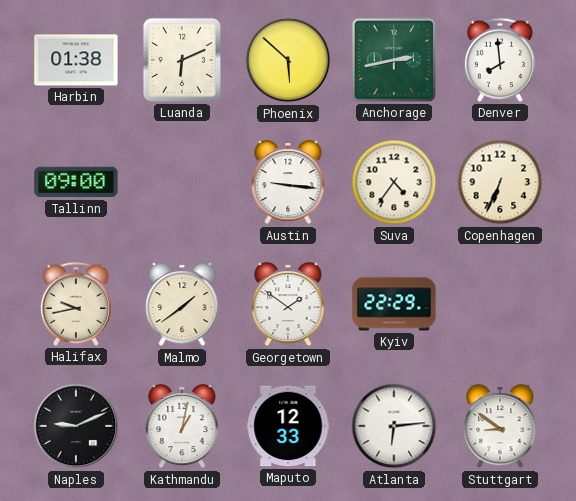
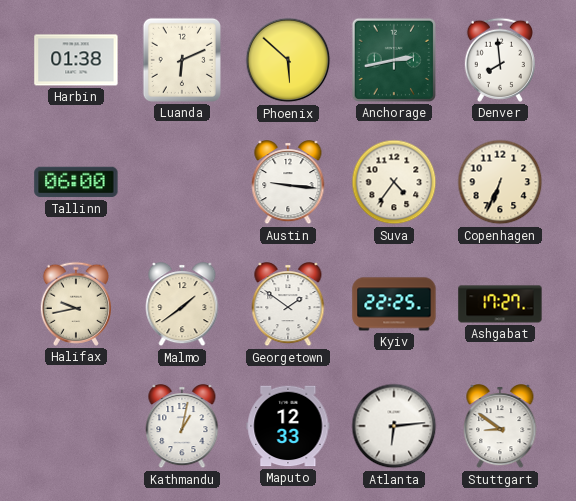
Tallinn: 09:00 -> 06:00 (76, 182)
Kyiv: 22:29 -> 22:25 (394, 304)
Ashgabat: none -> 17:27 (500, 304)
Naples: 9:11 -> none (76, 426)
